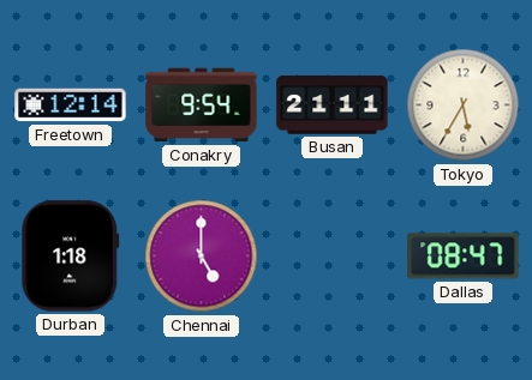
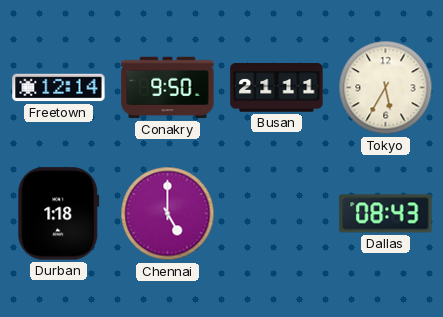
Conakry: 9:54 -> 9:50 (168, 88)
Dallas: 08:47 -> 08:43 (386, 214)
